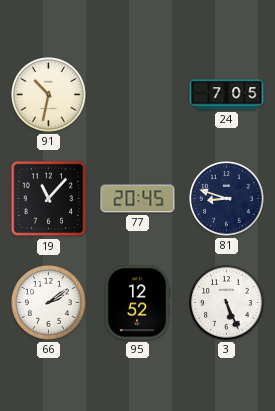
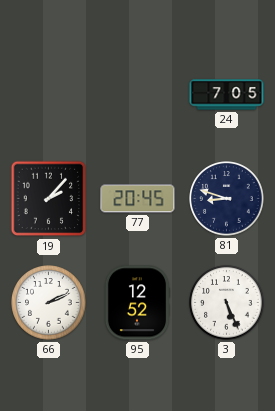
91: 10:32 -> none (49, 95)
19: 11:07 -> 2:07 (49, 199)
66: 2:09 -> 2:11 (49, 303)
